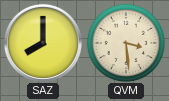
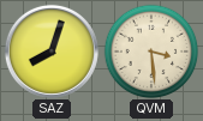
SAZ: 8:00 -> 8:03 (52, 52)
